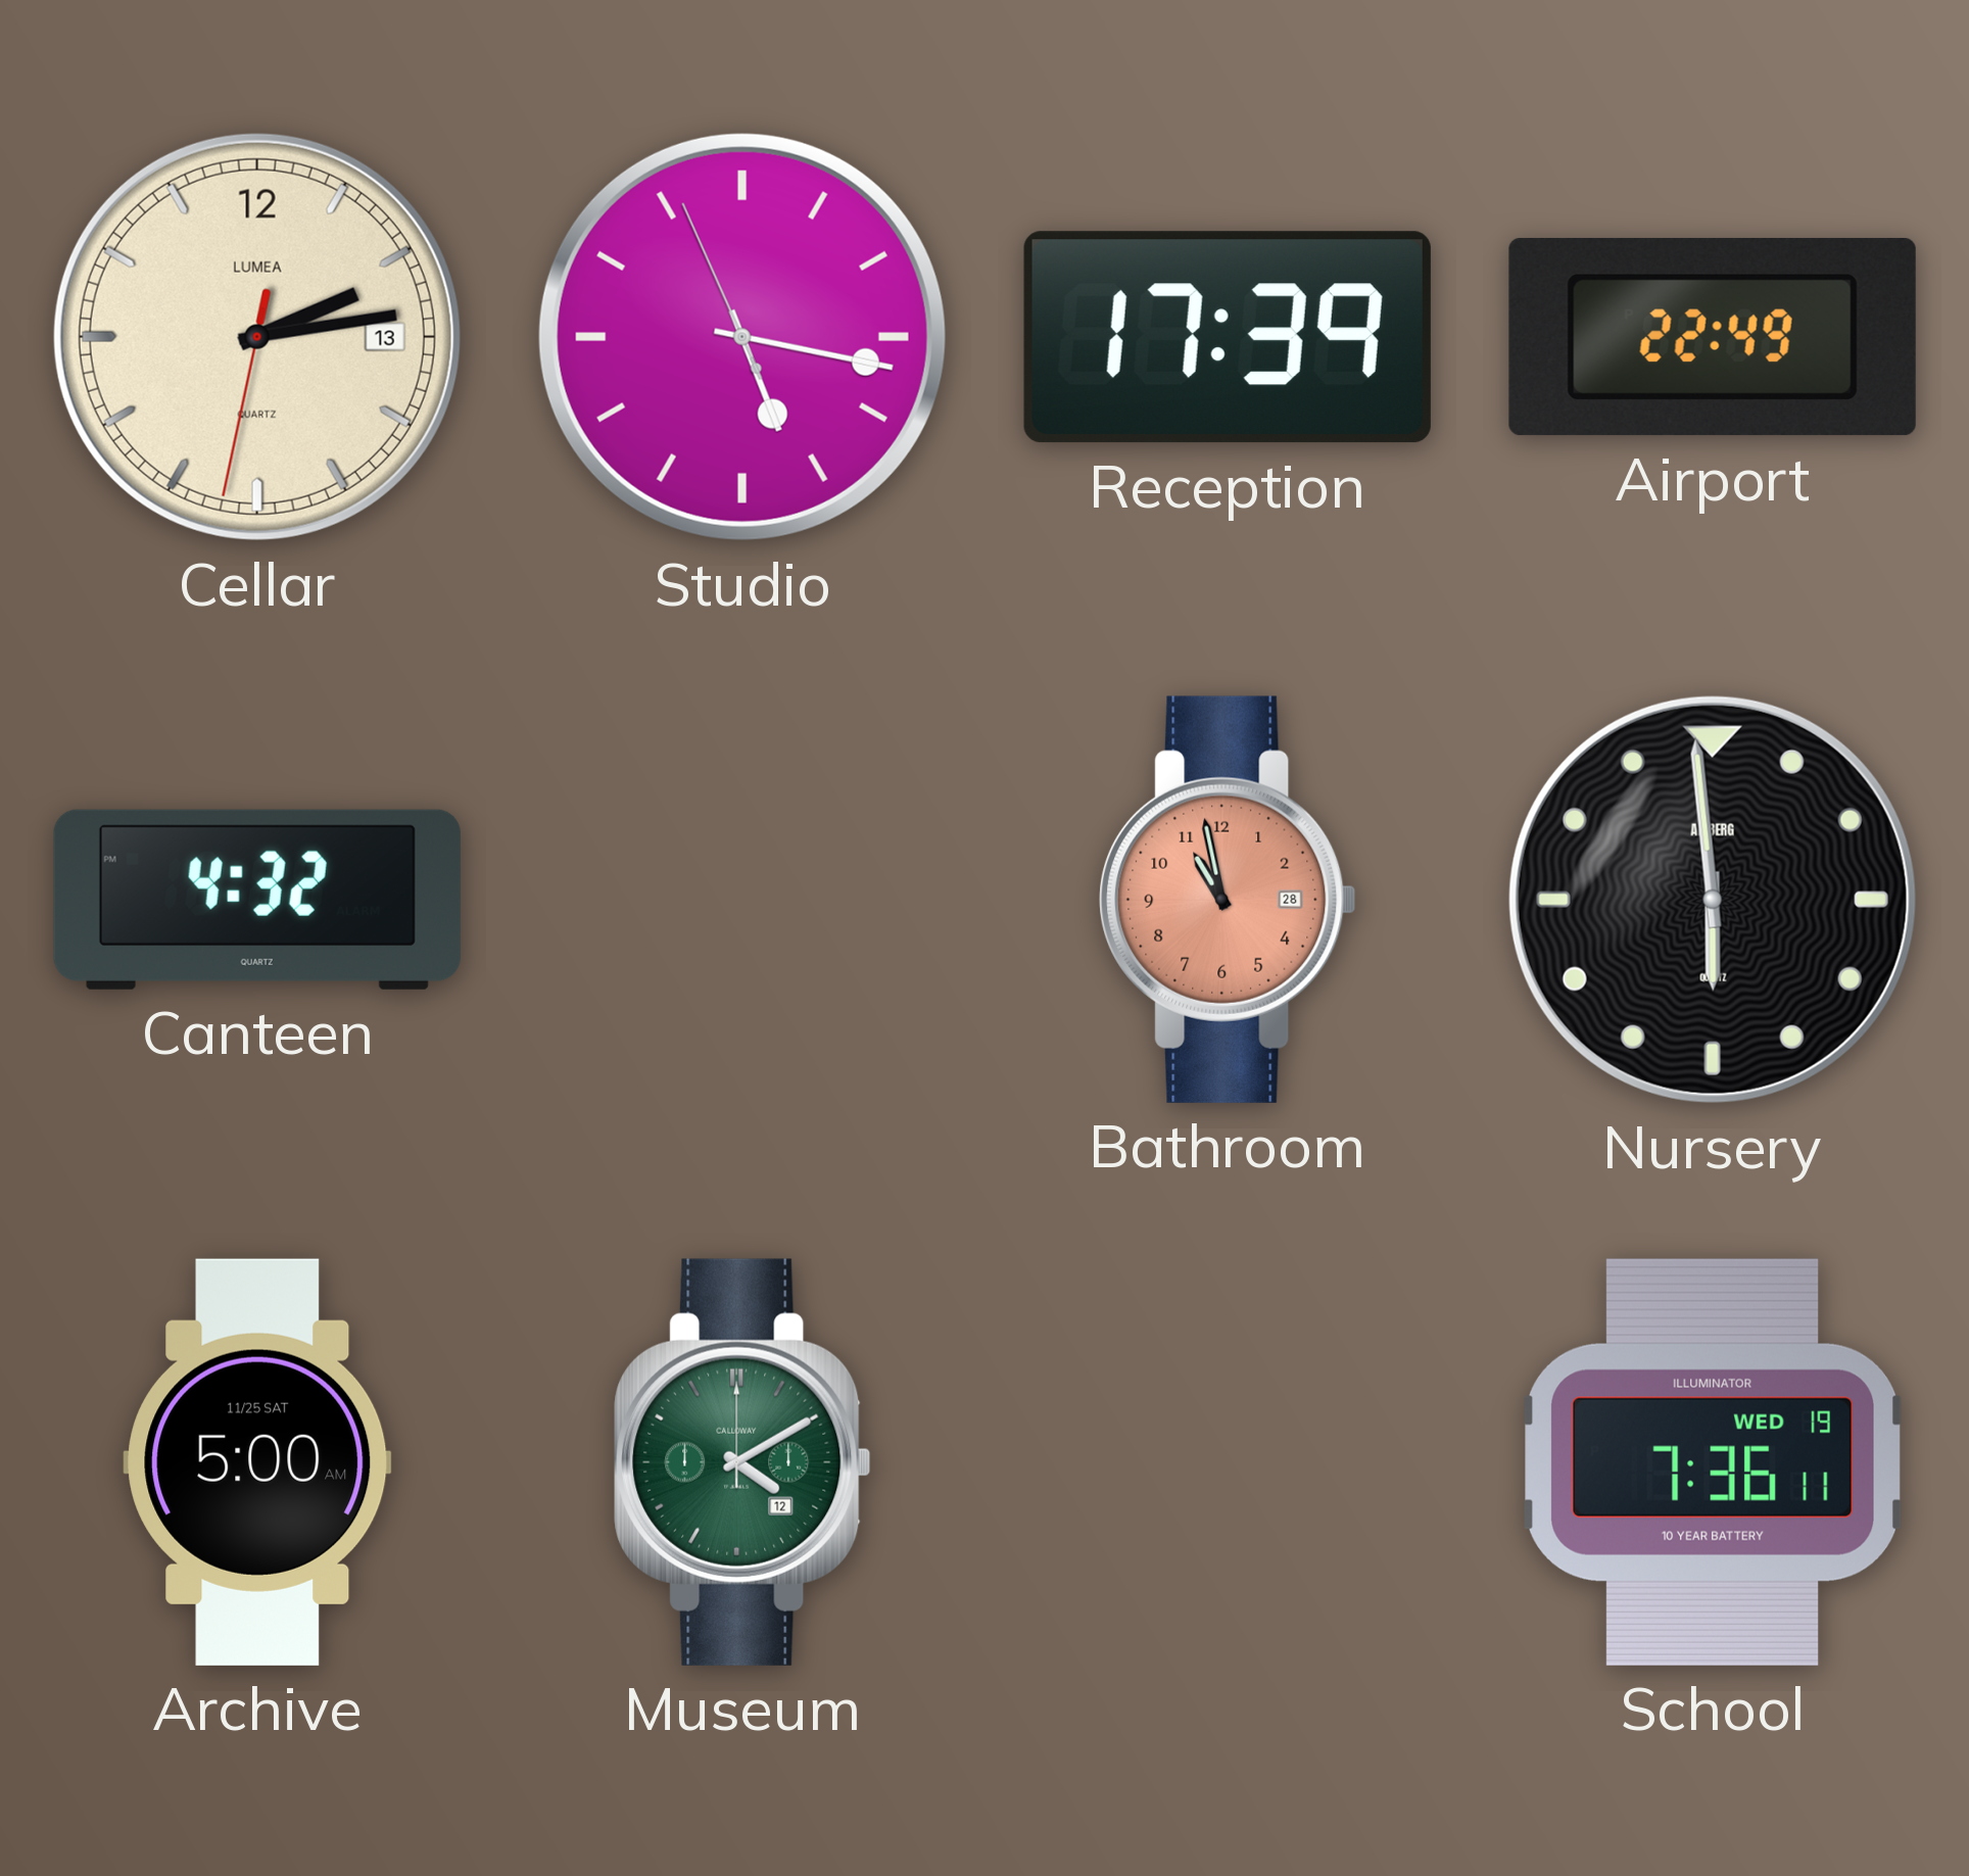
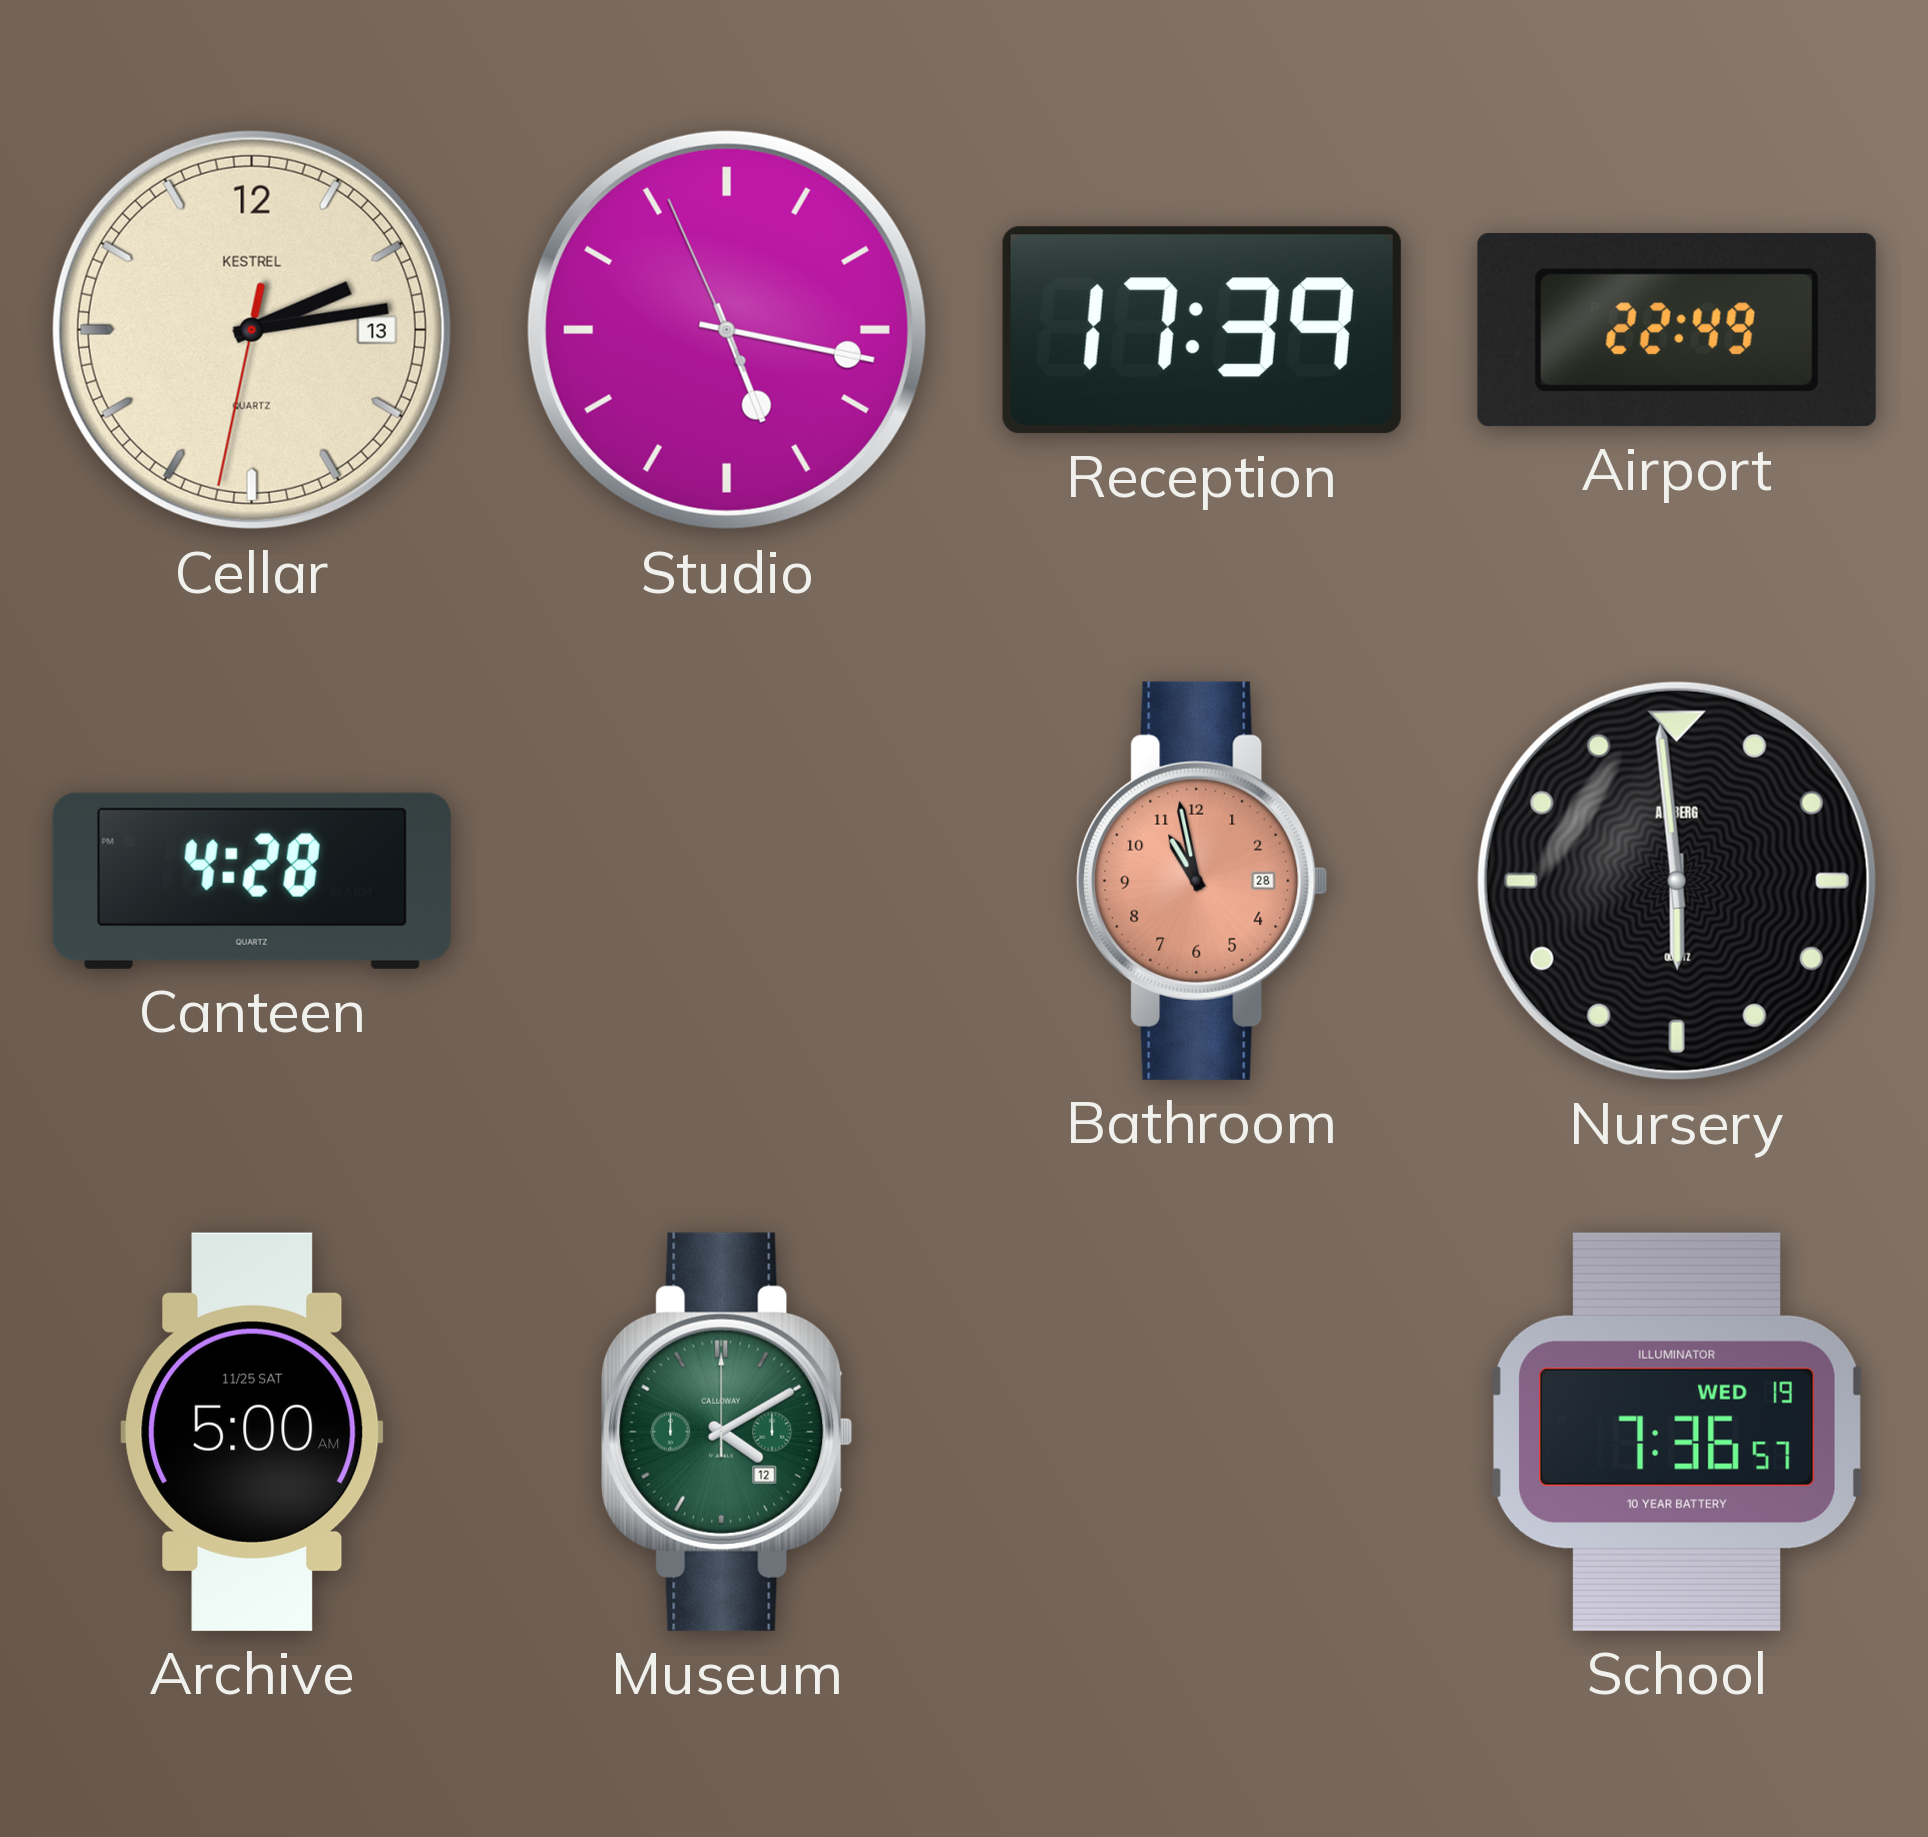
Cellar brand: LUMEA -> KESTREL (252, 330)
Canteen: 4:32 -> 4:28 (252, 881)
School: 7:36:11 -> 7:36:57 (1676, 1432)
